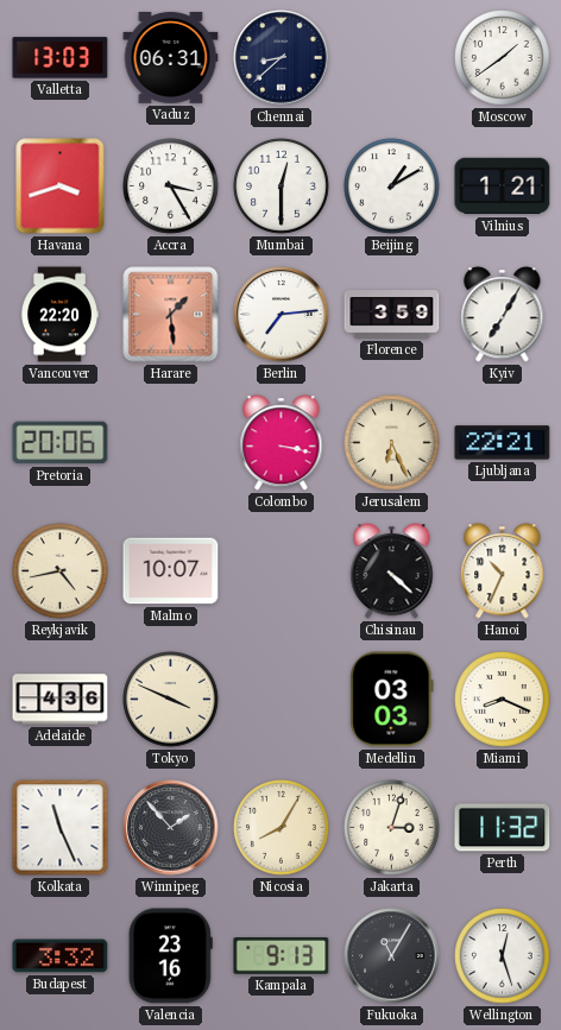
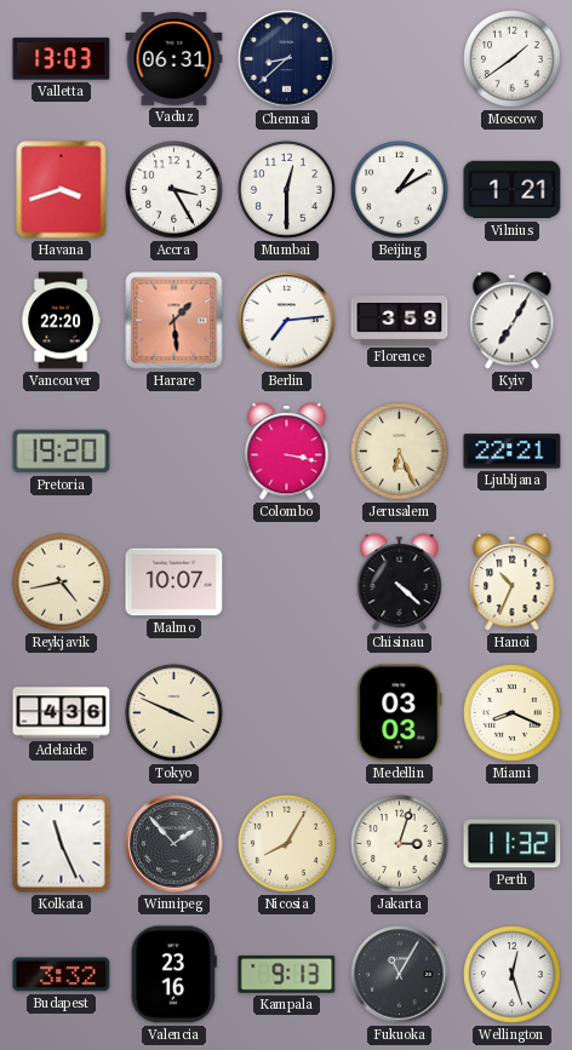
Pretoria: 20:06 -> 19:20 (62, 452)
